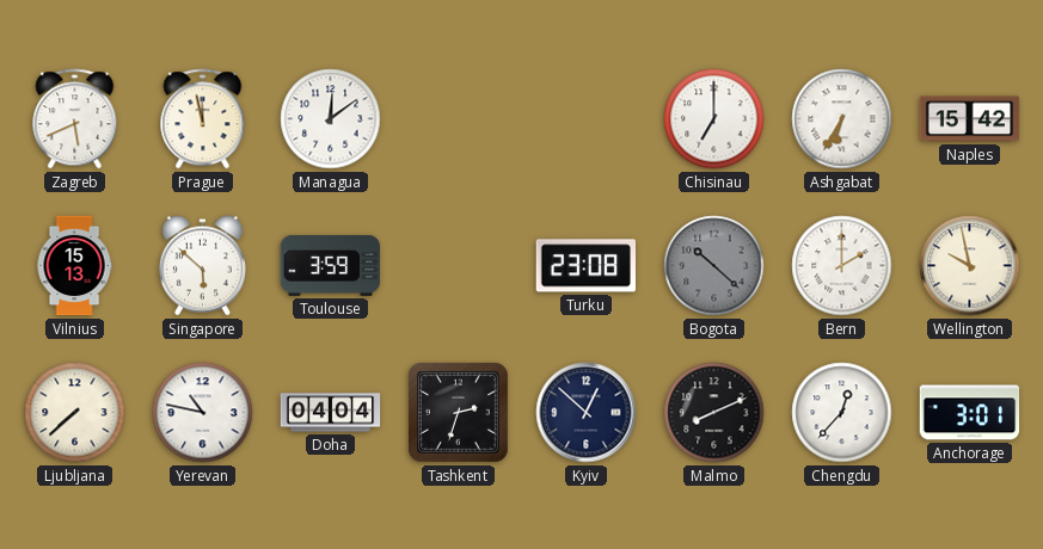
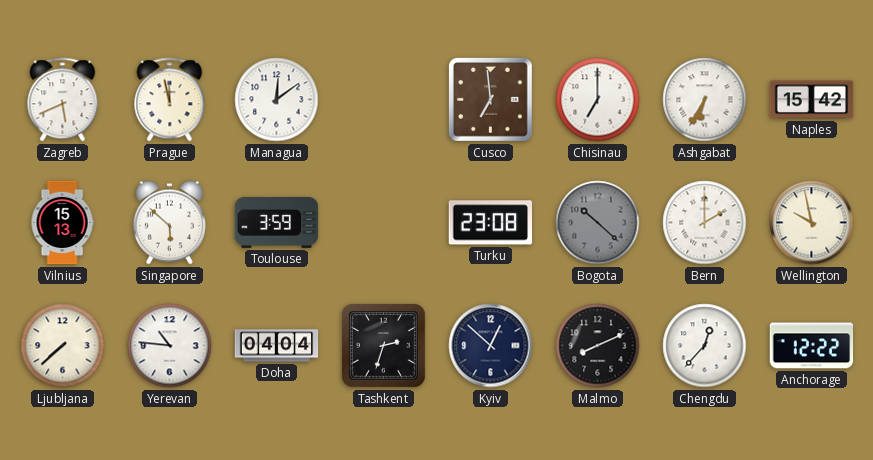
Cusco: none -> 6:59 (490, 99)
Yerevan: 10:47 -> 10:46 (170, 346)
Anchorage: 3:01 -> 12:22 (812, 346)
